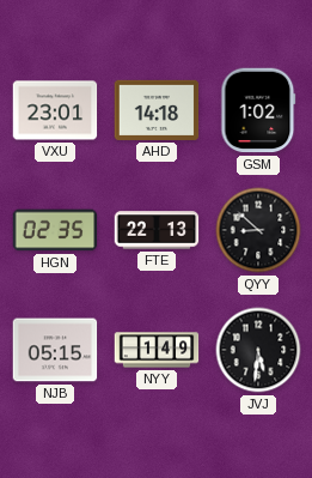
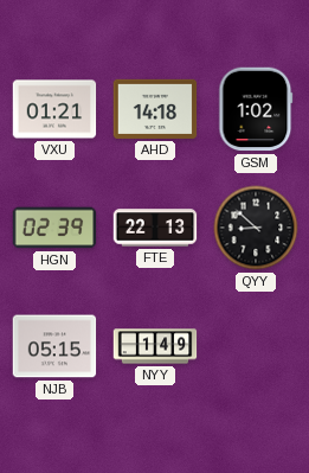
VXU: 23:01 -> 01:21 (54, 109)
HGN: 02:35 -> 02:39 (54, 228)
JVJ: 5:31 -> none (258, 350)
